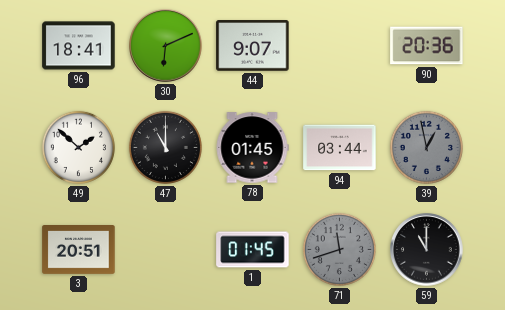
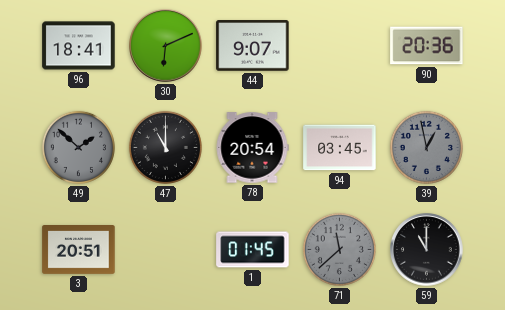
49 dial: white -> grey (78, 147)
78: 01:45 -> 20:54 (252, 148)
94: 03:44 -> 03:45 (340, 148)
71: 11:42 -> 11:38 (339, 249)
